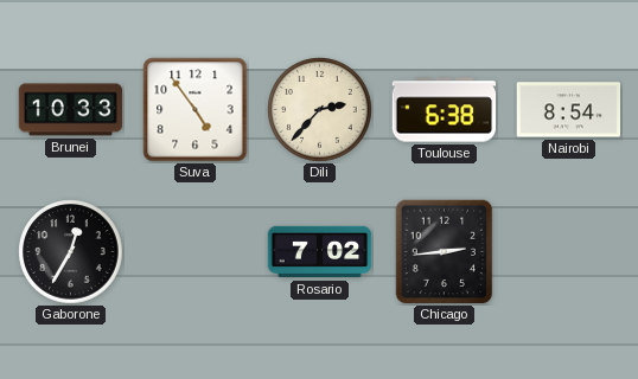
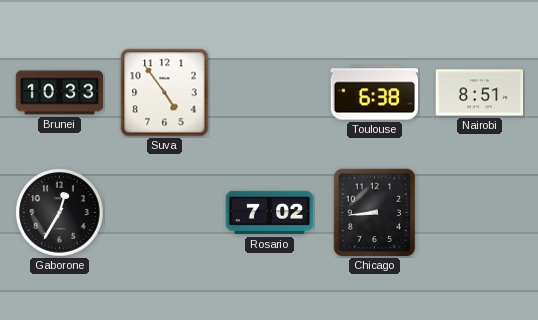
Dili: 2:37 -> none (320, 110)
Nairobi: 8:54 -> 8:51 (480, 93)
Chicago: 2:44 -> 8:44 (375, 213)
